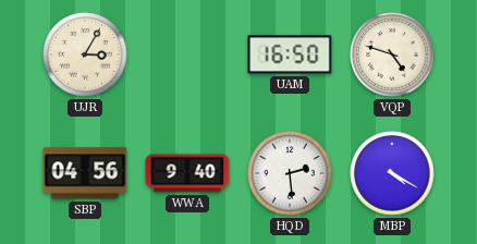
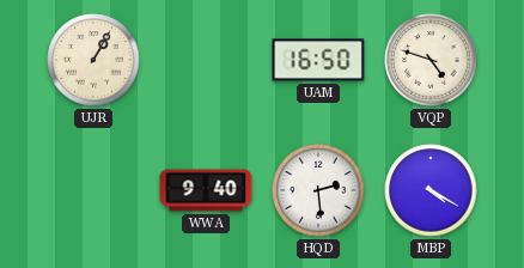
UJR: 3:05 -> 1:05 (93, 60)
SBP: 04:56 -> none (85, 173)
